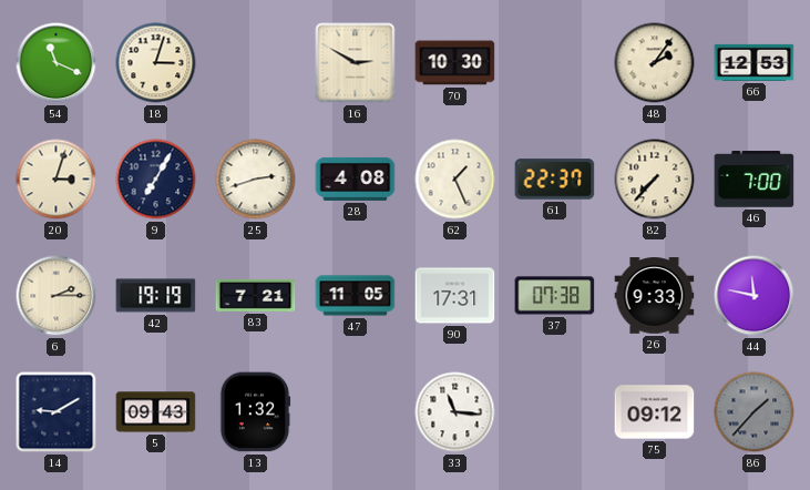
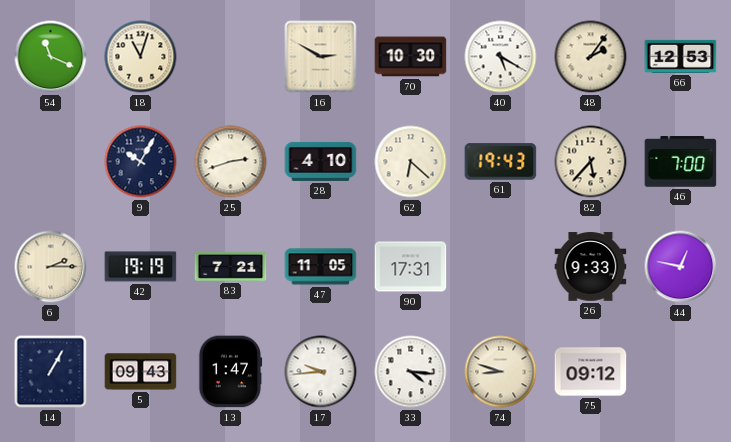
18: 3:03 -> 11:03 (141, 57)
40: none -> 5:20 (501, 57)
20: 3:03 -> none (57, 180)
9: 7:05 -> 10:05 (141, 162)
28: 4:08 -> 4:10 (321, 161)
62: 1:26 -> 6:22 (411, 162)
61: 22:37 -> 19:43 (501, 162)
82: 7:37 -> 5:37 (591, 162)
37: 07:38 -> none (555, 296)
44: 11:47 -> 12:47 (681, 267)
14: 9:10 -> 1:05 (51, 372)
13: 1:32 -> 1:47 (230, 372)
17: none -> 9:44 (321, 372)
33: 11:16 -> 4:16 (411, 372)
74: none -> 8:48 (501, 372)
86: 1:37 -> none (755, 412)
